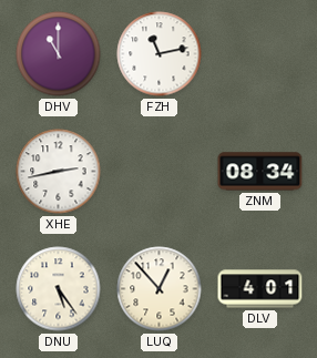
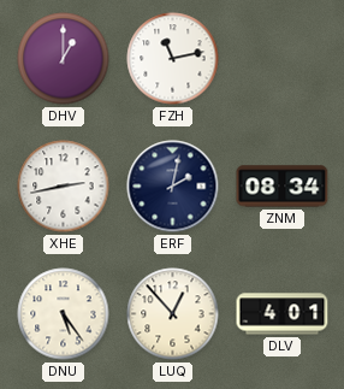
DHV: 11:00 -> 1:00 (64, 59)
ERF: none -> 2:02 (173, 187)
